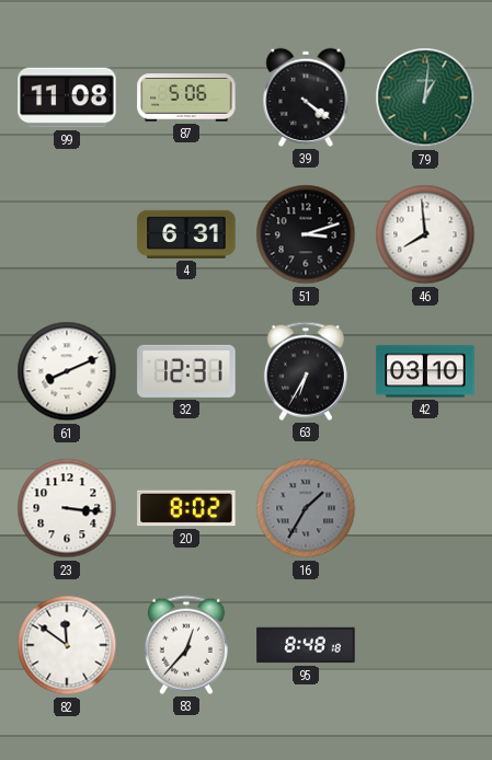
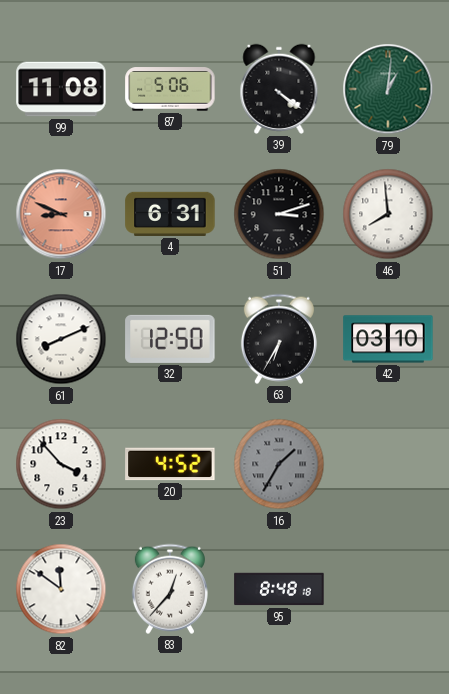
17: none -> 8:49 (61, 214)
32: 12:31 -> 12:50 (170, 339)
23: 3:16 -> 3:53 (61, 464)
20: 8:02 -> 4:52 (170, 464)
